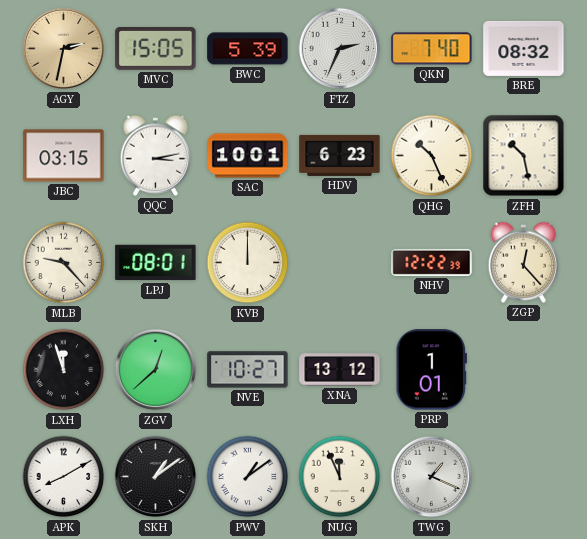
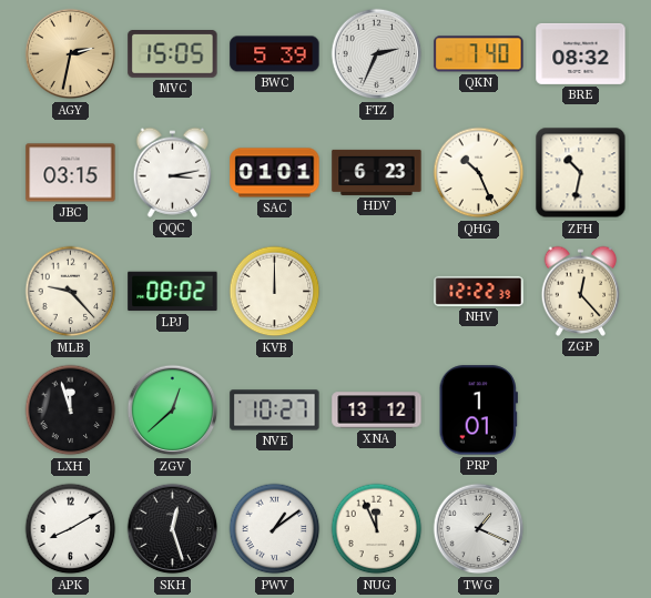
SAC: 10:01 -> 01:01 (275, 173)
ZFH: 10:28 -> 10:32 (581, 173)
LPJ: 08:01 -> 08:02 (173, 292)
SKH: 1:09 -> 12:27 (173, 529)
